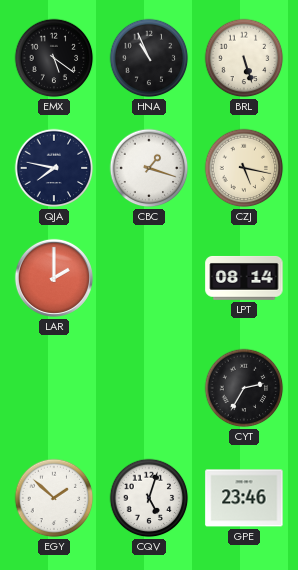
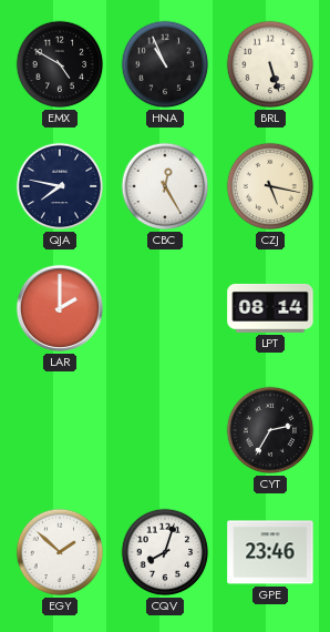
EMX: 5:21 -> 4:50 (60, 64)
CBC: 1:18 -> 12:25 (165, 186)
CQV: 5:03 -> 8:03 (165, 552)
